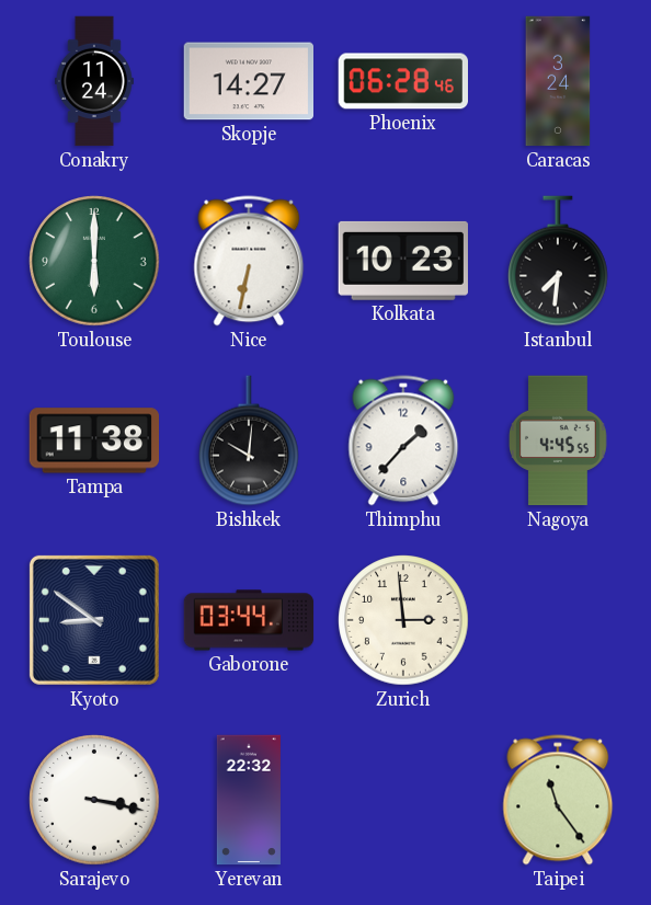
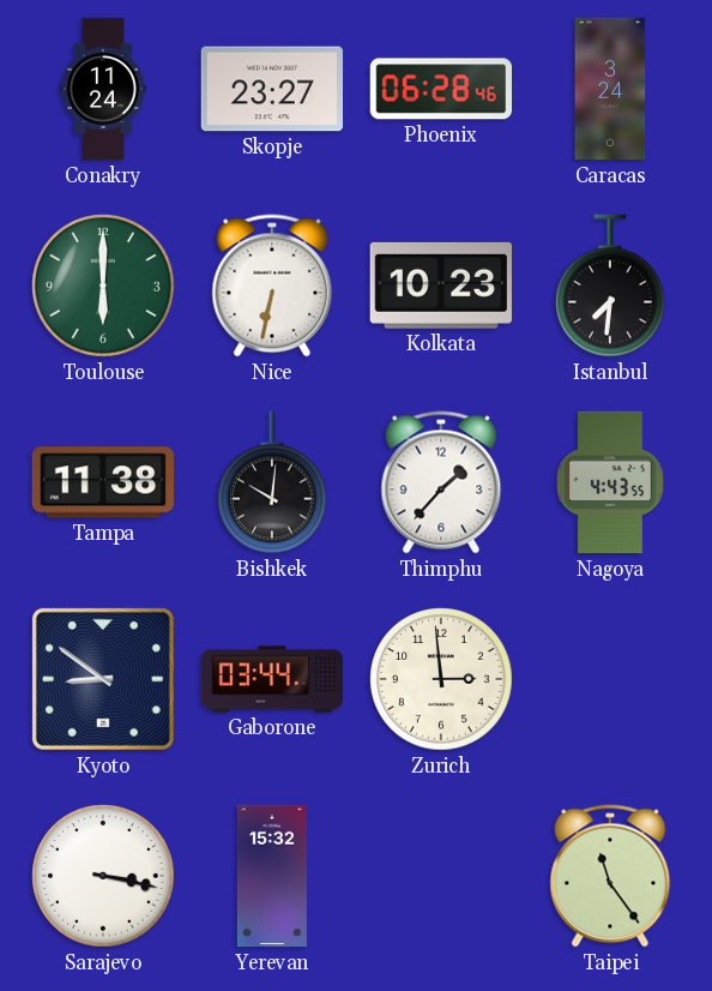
Skopje: 14:27 -> 23:27 (272, 89)
Nagoya: 4:45 -> 4:43 (610, 482)
Yerevan: 22:32 -> 15:32 (272, 876)
